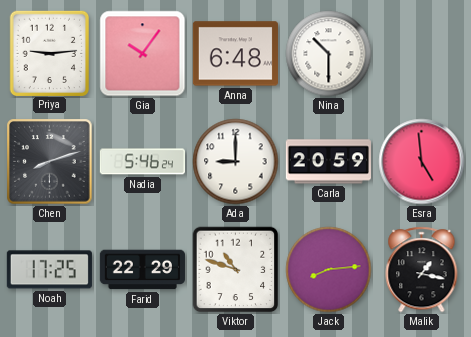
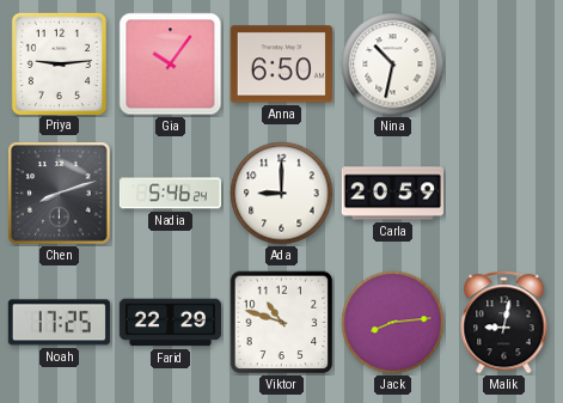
Anna: 6:48 -> 6:50 (281, 65)
Nina: 10:30 -> 10:32 (393, 65)
Esra: 4:59 -> none (422, 162)
Malik: 1:17 -> 9:02 (504, 323)
